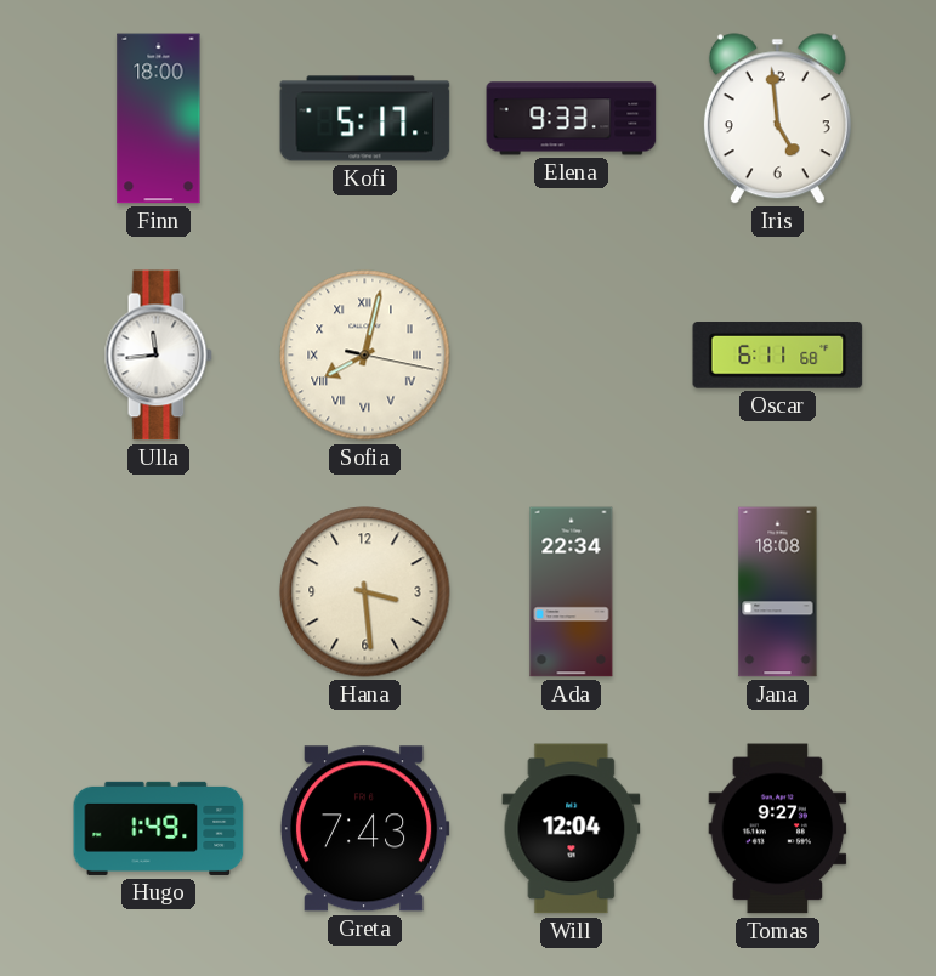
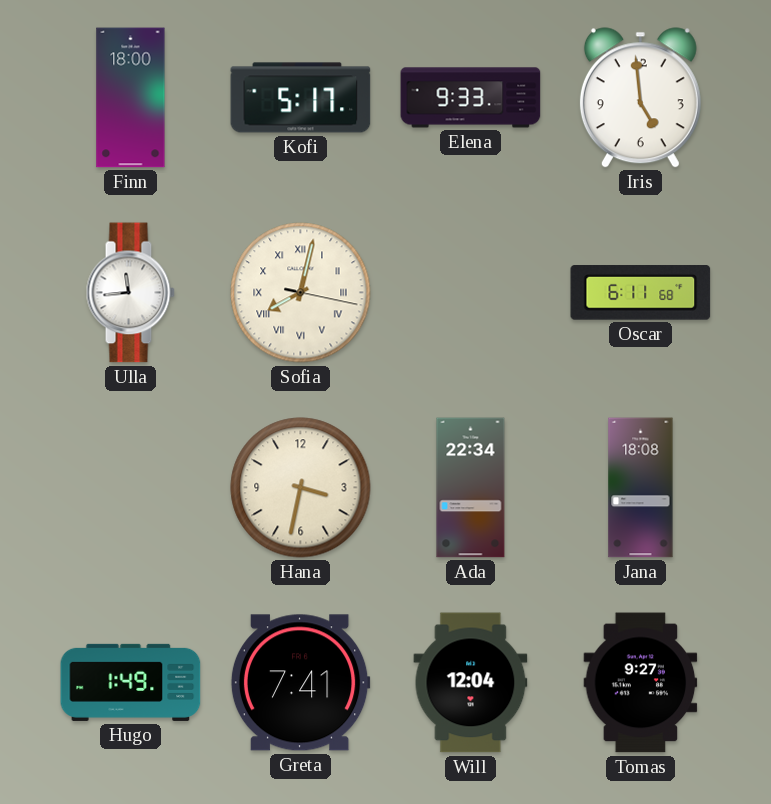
Hana: 3:29 -> 3:32 (301, 488)
Greta: 7:43 -> 7:41 (300, 683)
